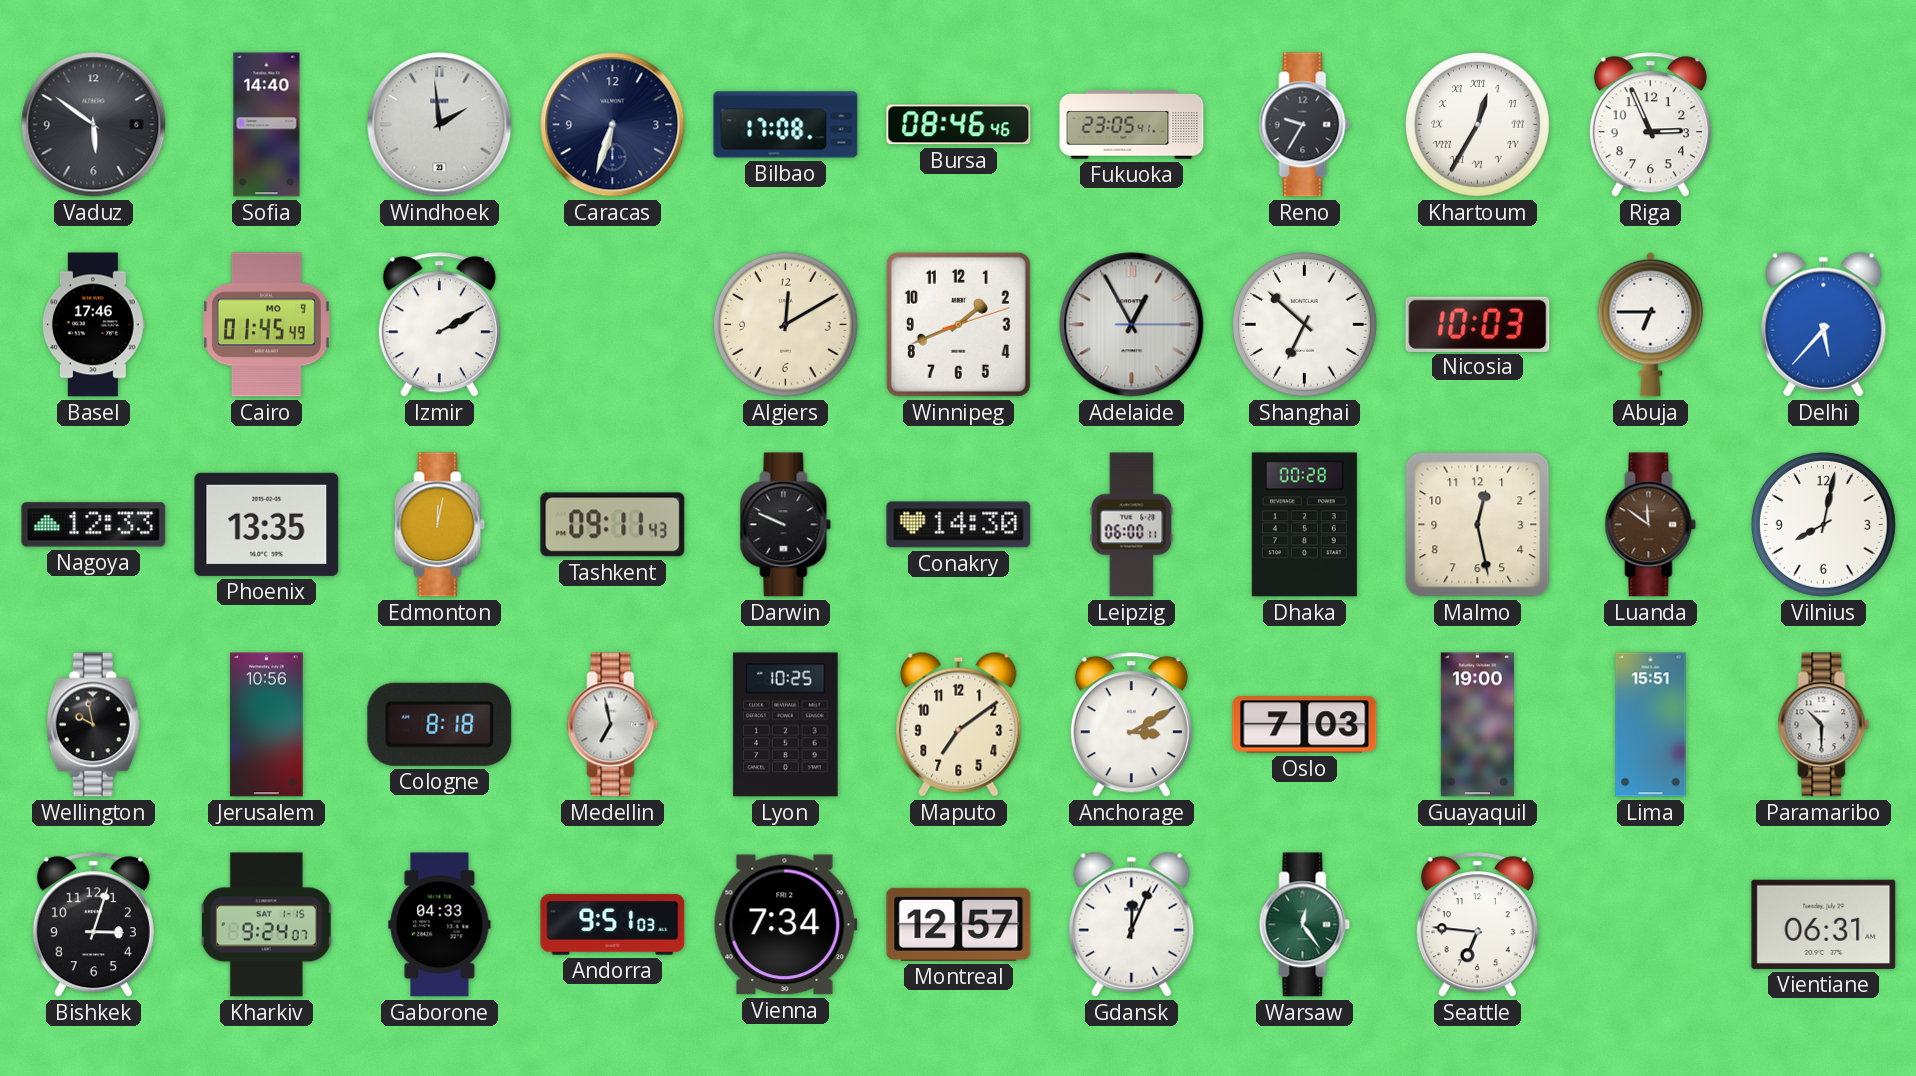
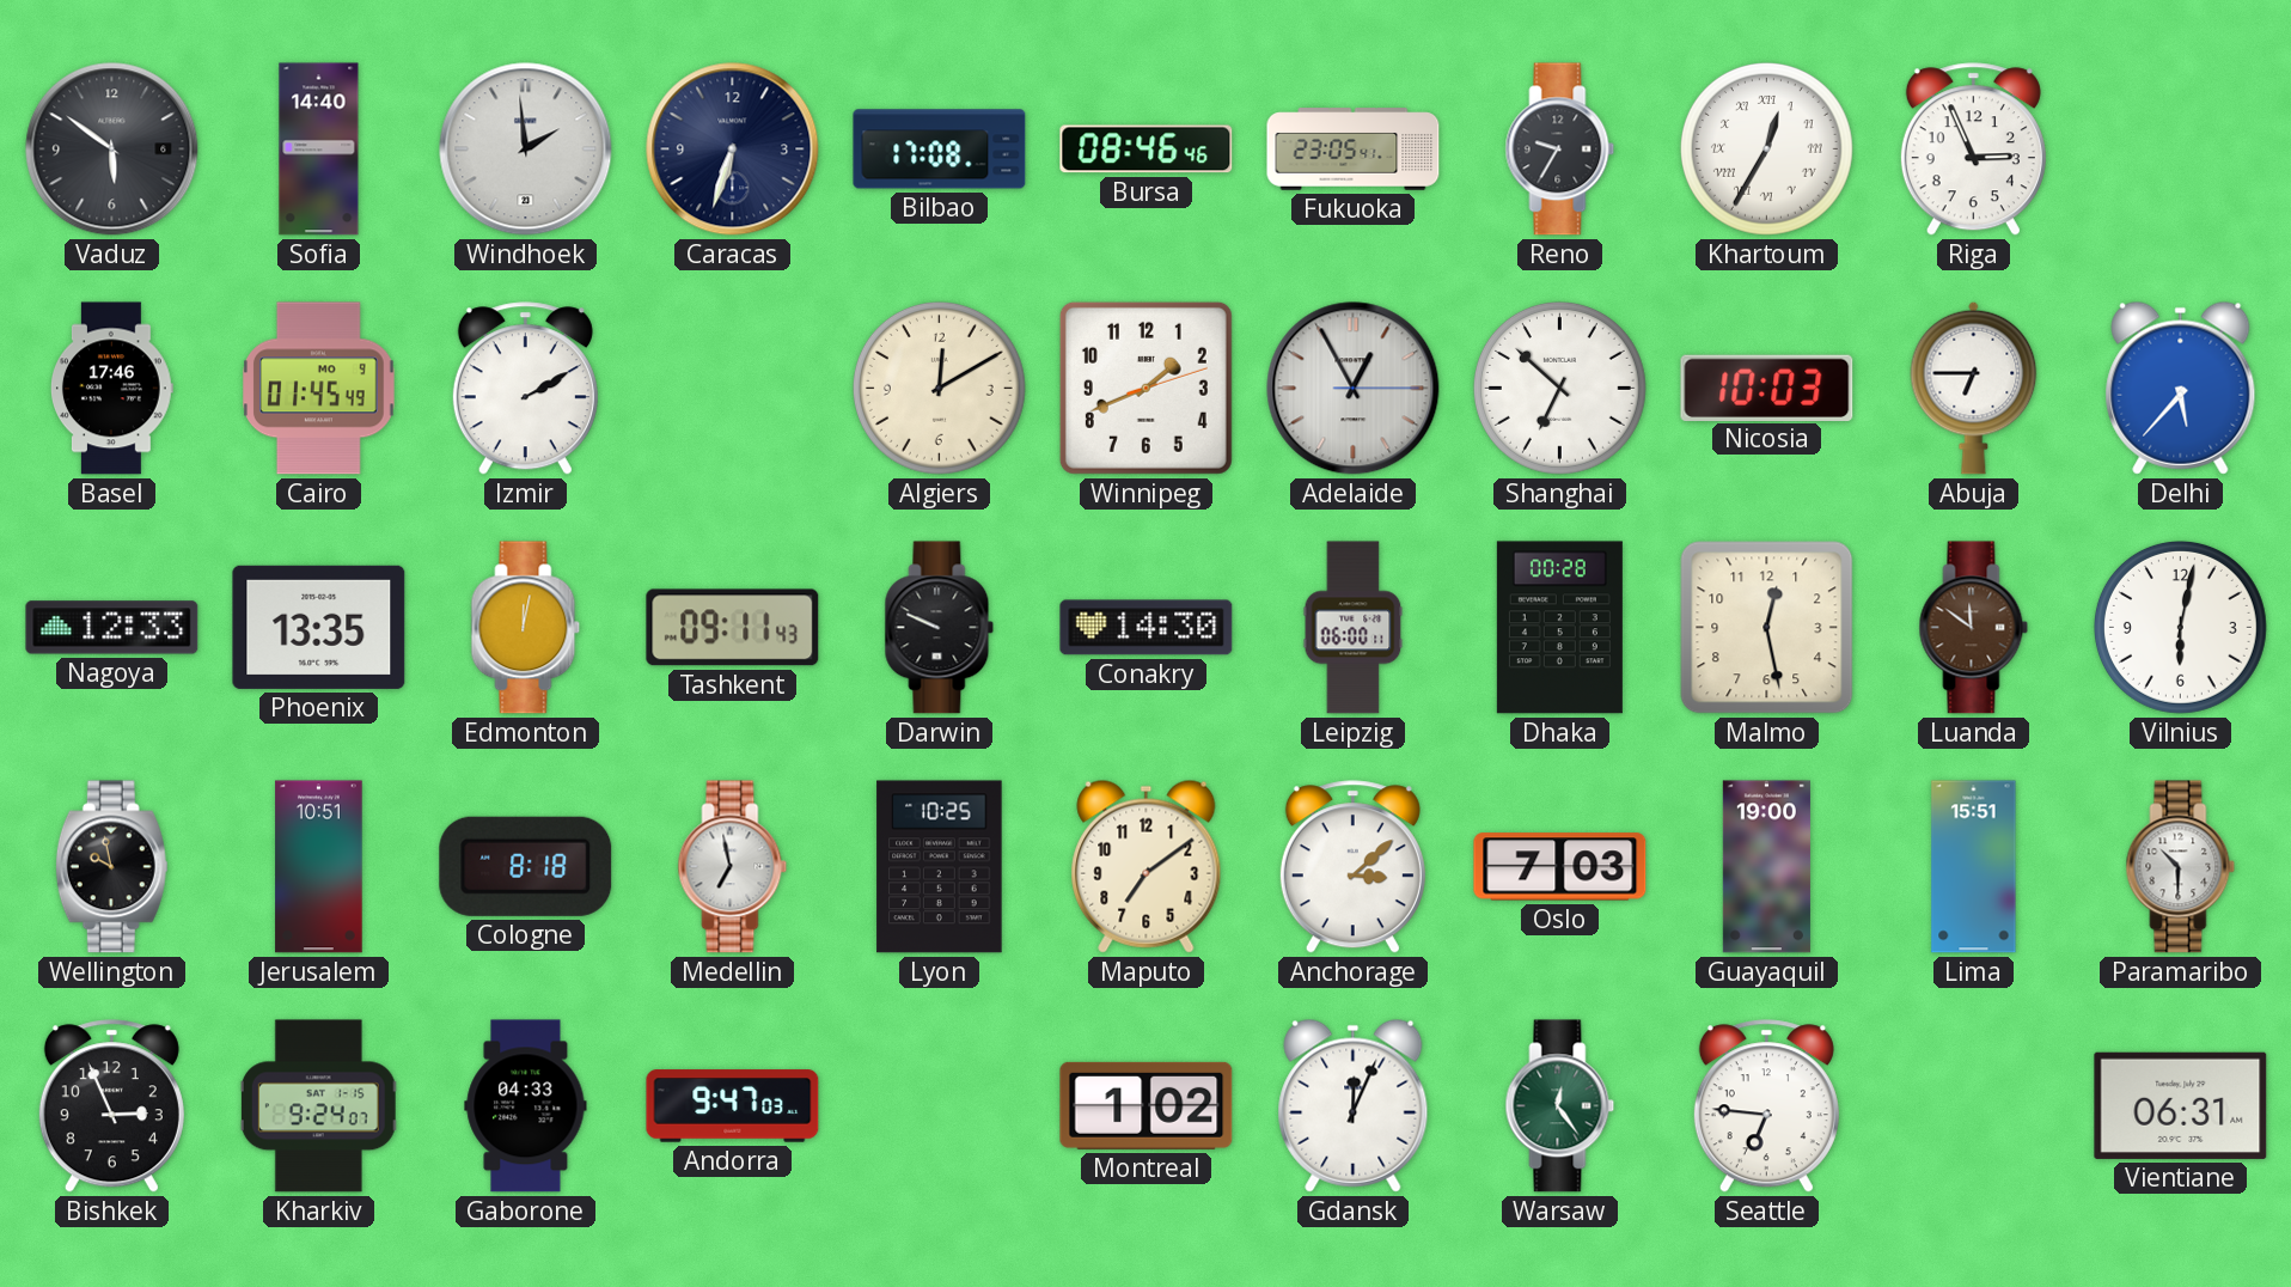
Vilnius: 8:02 -> 6:02 (2180, 627)
Jerusalem: 10:56 -> 10:51 (319, 867)
Anchorage: 3:10 -> 3:08 (1352, 867)
Bishkek: 3:03 -> 2:56 (111, 1106)
Andorra: 9:51 -> 9:47 (733, 1106)
Vienna: 7:34 -> none (785, 925)
Montreal: 12:57 -> 1:02 (1147, 1105)
